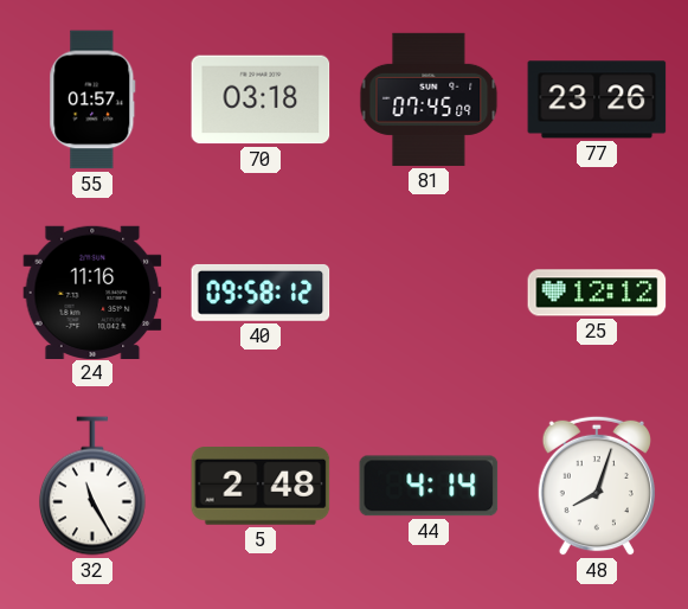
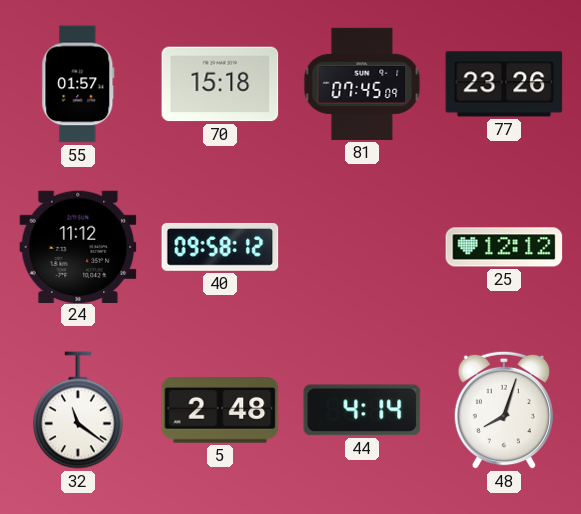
70: 03:18 -> 15:18 (220, 84)
24: 11:16 -> 11:12 (78, 246)
32: 11:25 -> 11:21 (78, 410)
